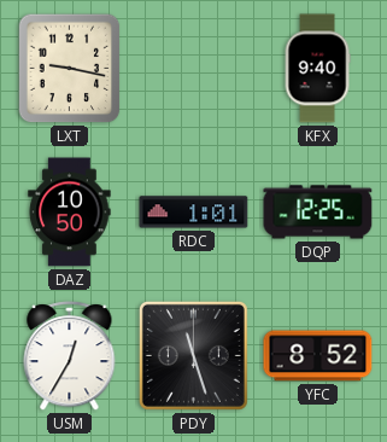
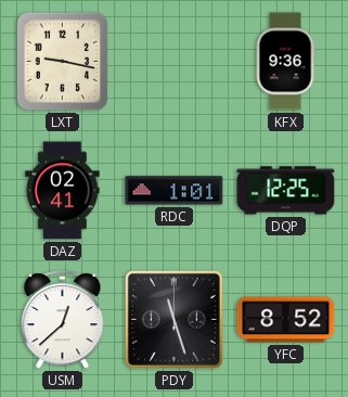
KFX: 9:40 -> 9:36 (285, 62)
DAZ: 10:50 -> 02:41 (63, 191)
USM: 12:35 -> 12:38 (63, 320)
